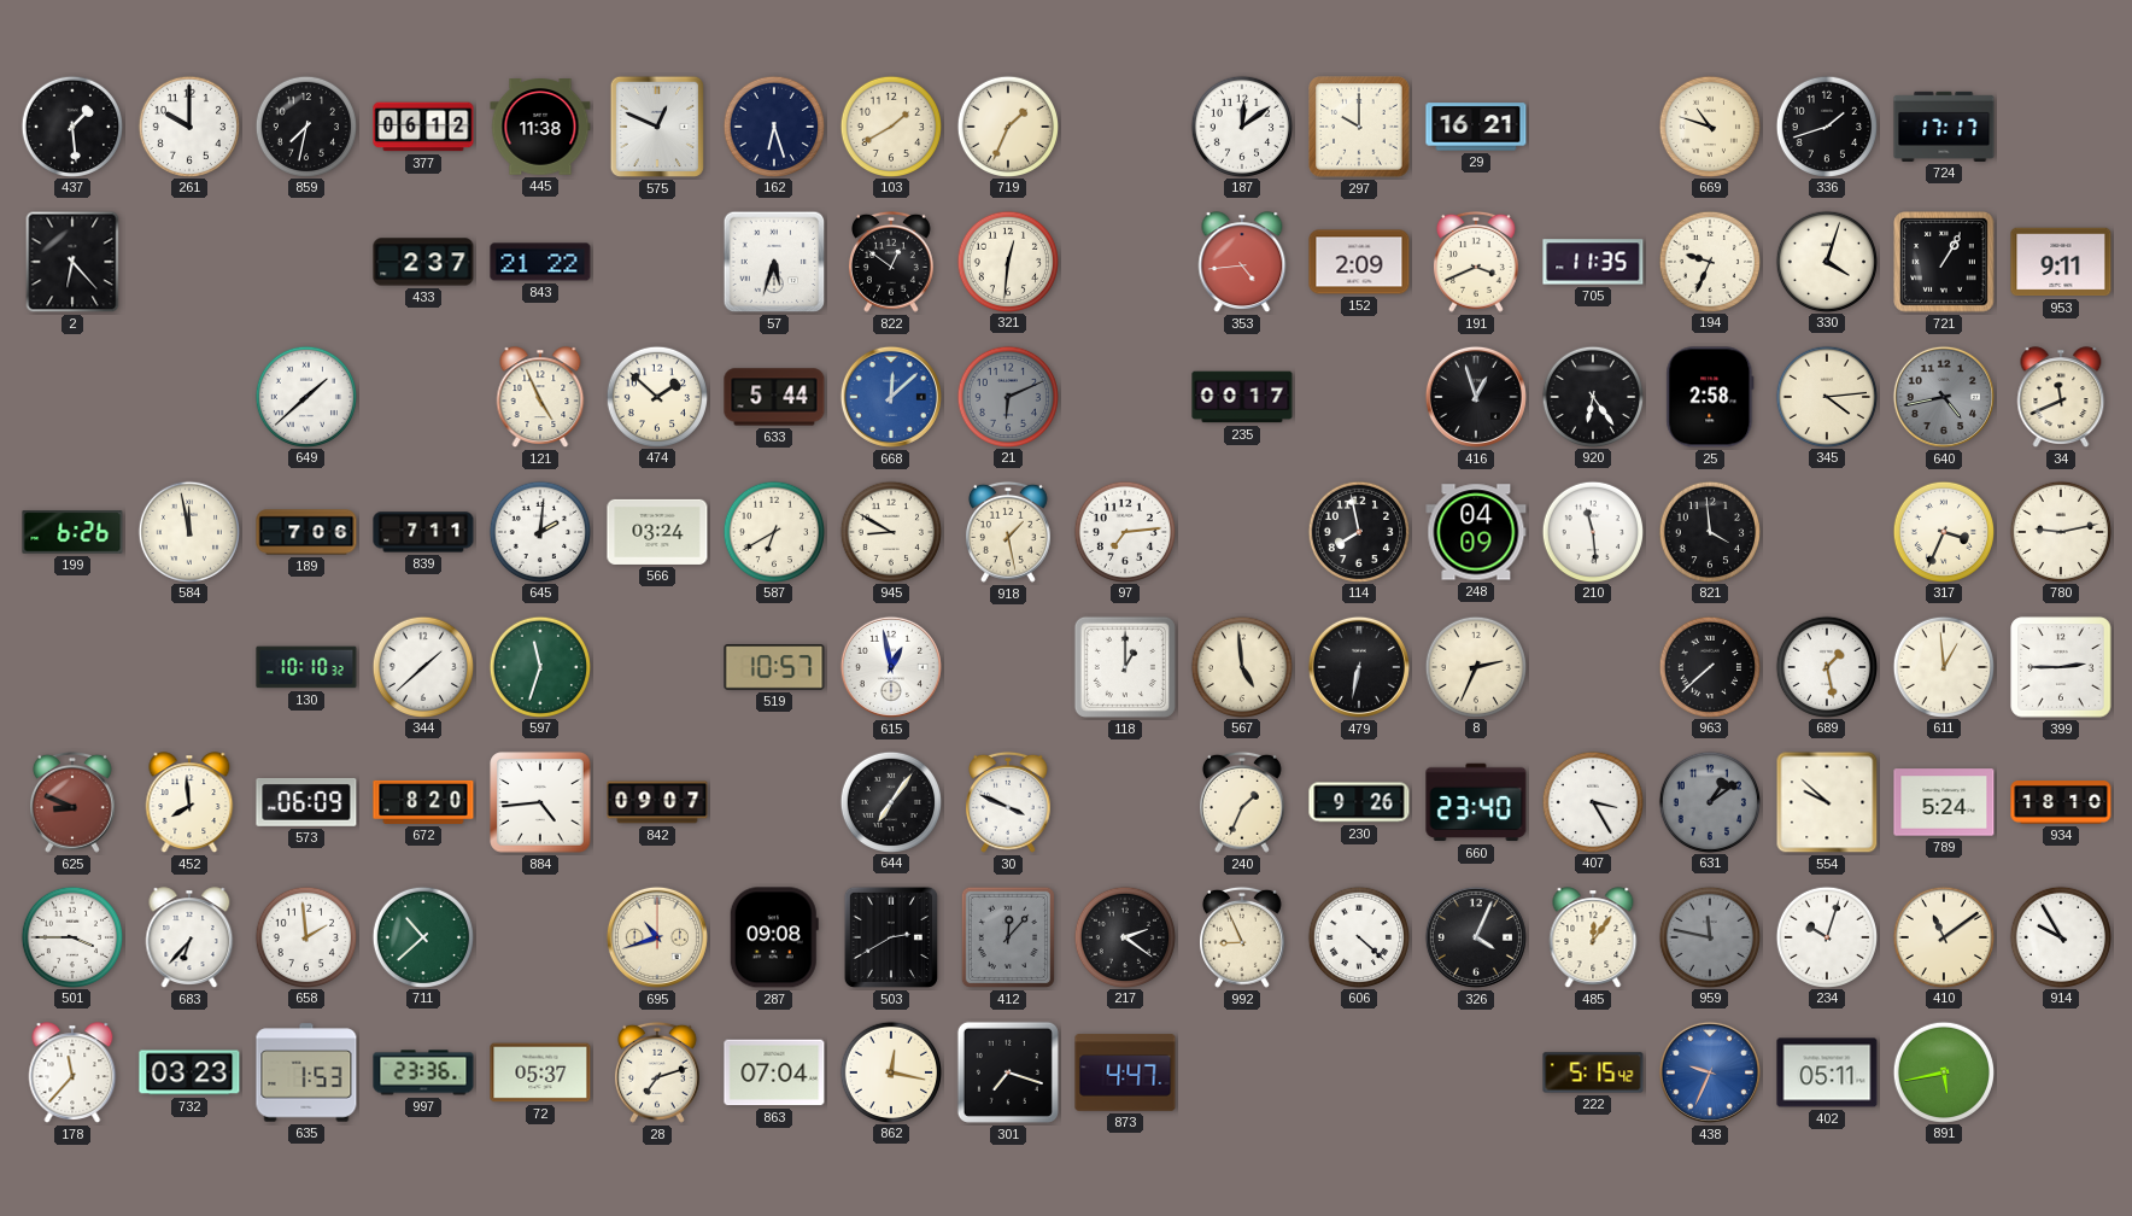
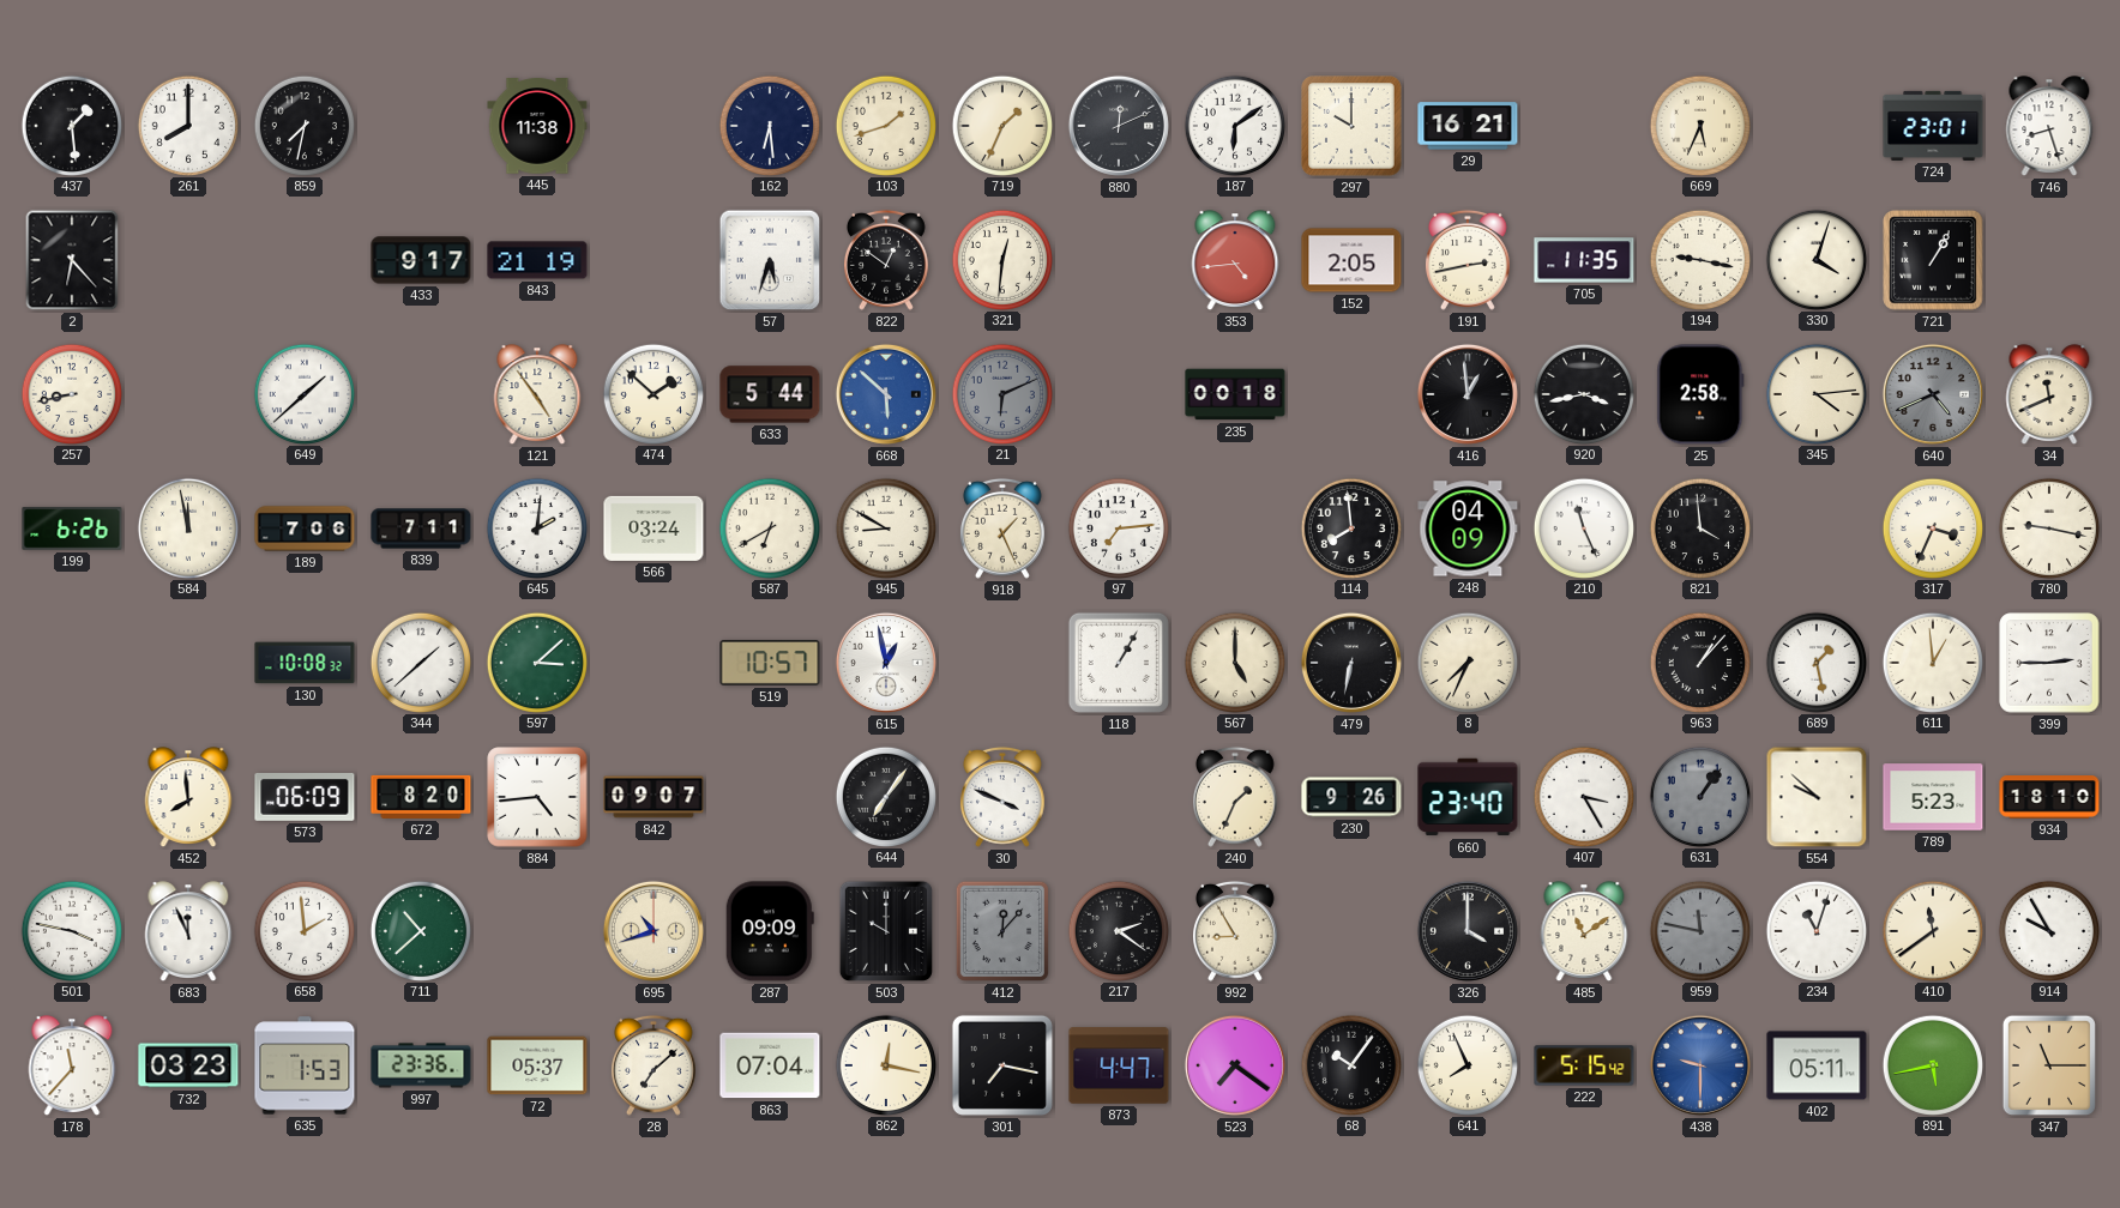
261: 10:00 -> 8:00 (187, 125)
377: 06:12 -> none (423, 127)
575: 12:49 -> none (657, 127)
162: 6:27 -> 6:29 (769, 125)
103: 1:40 -> 1:42 (885, 125)
880: none -> 12:11 (1119, 126)
187: 12:09 -> 6:09 (1234, 125)
669: 10:48 -> 5:34 (1699, 125)
336: 1:42 -> none (1826, 125)
724: 17:17 -> 23:01 (1933, 126)
746: none -> 8:27 (2049, 126)
433: 2:37 -> 9:17 (421, 260)
843: 21:22 -> 21:19 (537, 260)
152: 2:09 -> 2:05 (1351, 260)
191: 3:41 -> 2:43 (1468, 260)
194: 9:34 -> 9:17 (1699, 259)
953: 9:11 -> none (2061, 262)
257: none -> 8:43 (71, 393)
121: 4:56 -> 4:54 (537, 394)
668: 12:08 -> 5:52 (886, 394)
235: 00:17 -> 00:18 (1235, 394)
416: 12:57 -> 12:59 (1468, 394)
920: 6:24 -> 3:43 (1583, 393)
640: 4:43 -> 4:41 (1933, 394)
918: 1:28 -> 1:26 (1002, 528)
114: 7:58 -> 7:59 (1350, 527)
210: 11:29 -> 11:26 (1583, 527)
780: 9:13 -> 9:17 (2048, 527)
130: 10:10 -> 10:08 (305, 663)
597: 11:33 -> 3:08 (536, 662)
118: 1:00 -> 1:05 (1119, 663)
567: 4:59 -> 5:00 (1234, 662)
8: 2:34 -> 7:34 (1466, 662)
963: 7:38 -> 1:07 (1699, 662)
625: 8:49 -> none (72, 802)
631: 1:09 -> 1:06 (1699, 796)
789: 5:24 -> 5:23 (1933, 797)
501: 3:45 -> 3:47 (71, 930)
683: 6:37 -> 11:56 (188, 931)
287: 09:08 -> 09:09 (770, 931)
503: 2:40 -> 10:00 (886, 931)
992: 8:56 -> 8:55 (1235, 931)
606: 4:22 -> none (1358, 936)
326: 4:04 -> 4:00 (1468, 931)
485: 12:06 -> 11:09 (1584, 931)
234: 10:03 -> 11:03 (1815, 930)
410: 11:09 -> 11:39 (1932, 930)
28: 7:12 -> 7:08 (654, 1065)
301: 7:18 -> 7:17 (1002, 1065)
523: none -> 7:21 (1235, 1065)
68: none -> 10:06 (1350, 1064)
641: none -> 7:56 (1466, 1064)
438: 9:34 -> 9:30 (1700, 1065)
347: none -> 11:15 (2049, 1065)
